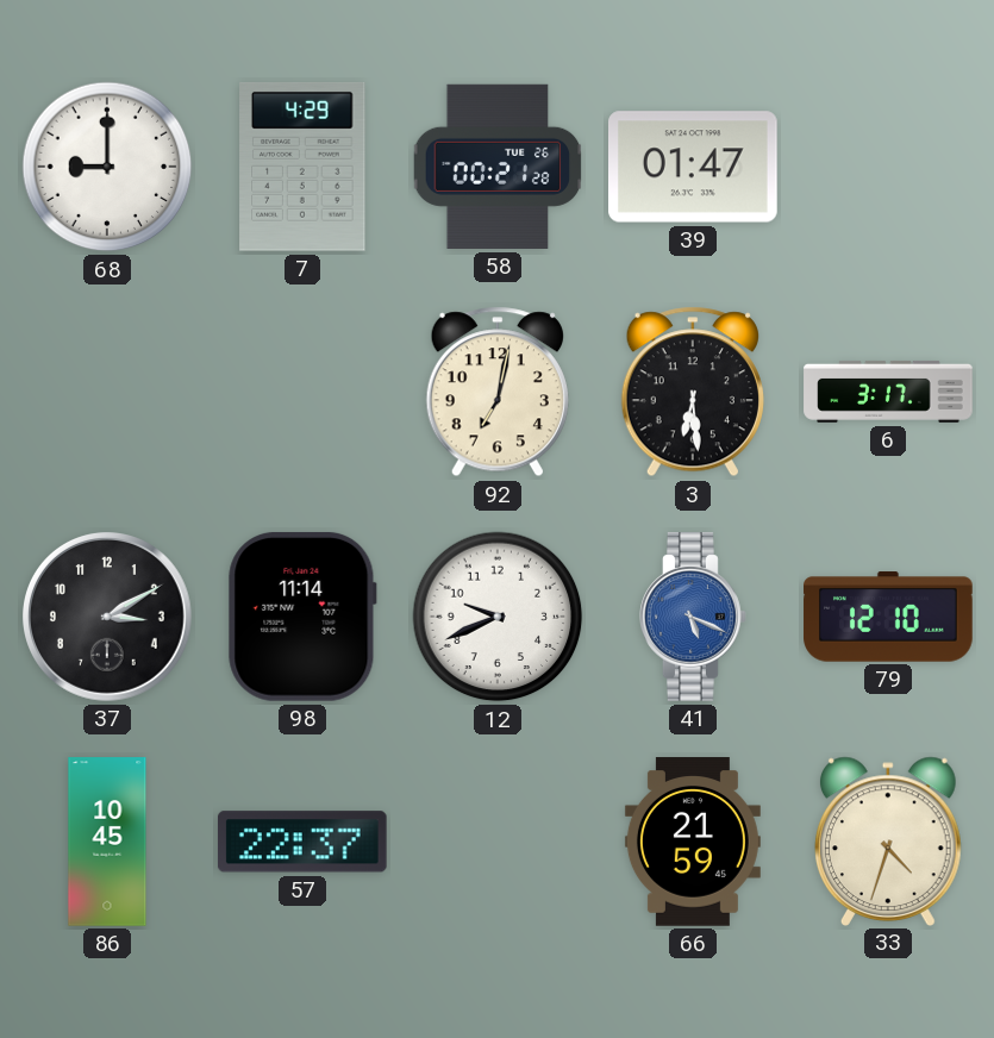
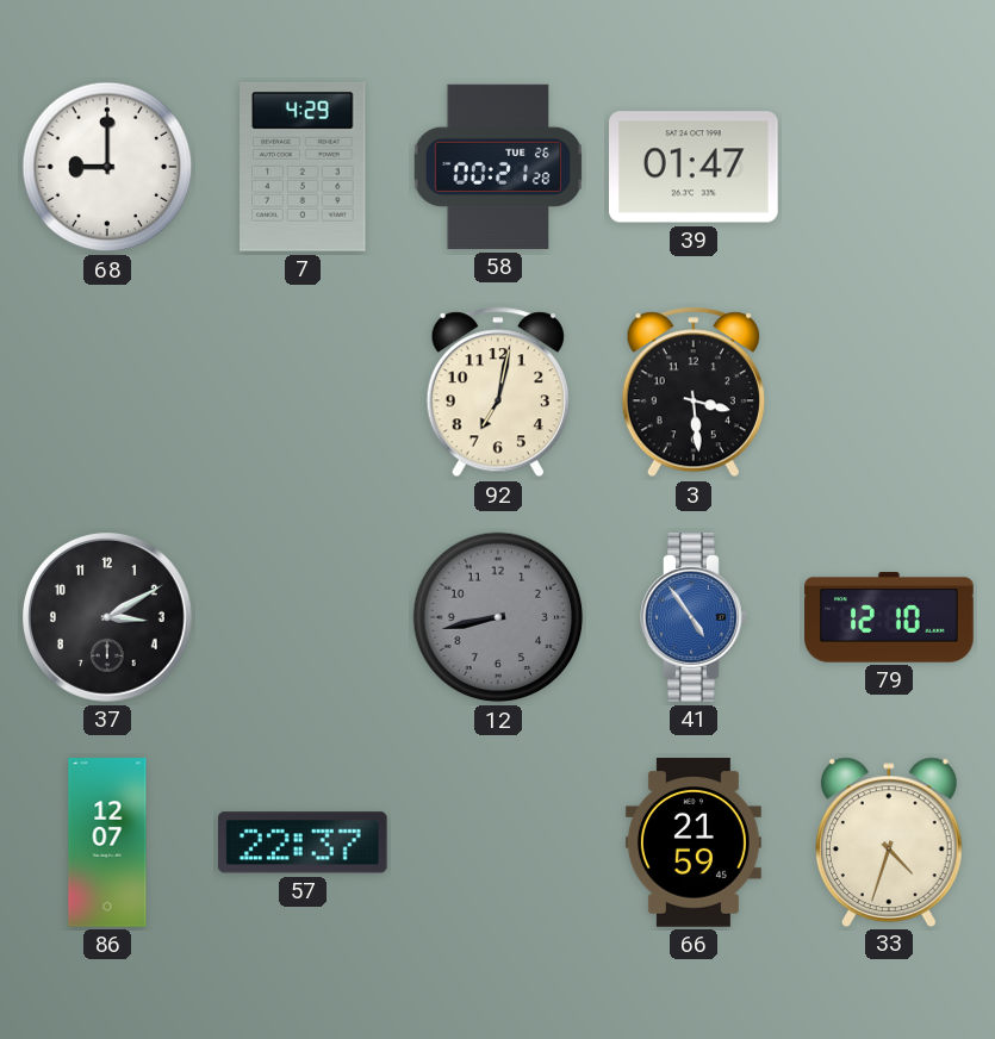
3: 6:29 -> 3:29 (694, 392)
6: 3:17 -> none (888, 392)
98: 11:14 -> none (302, 617)
12: 9:41 -> 8:43 (498, 617)
12 dial: white -> grey (498, 617)
41: 5:19 -> 4:54 (694, 617)
86: 10:45 -> 12:07 (107, 842)
